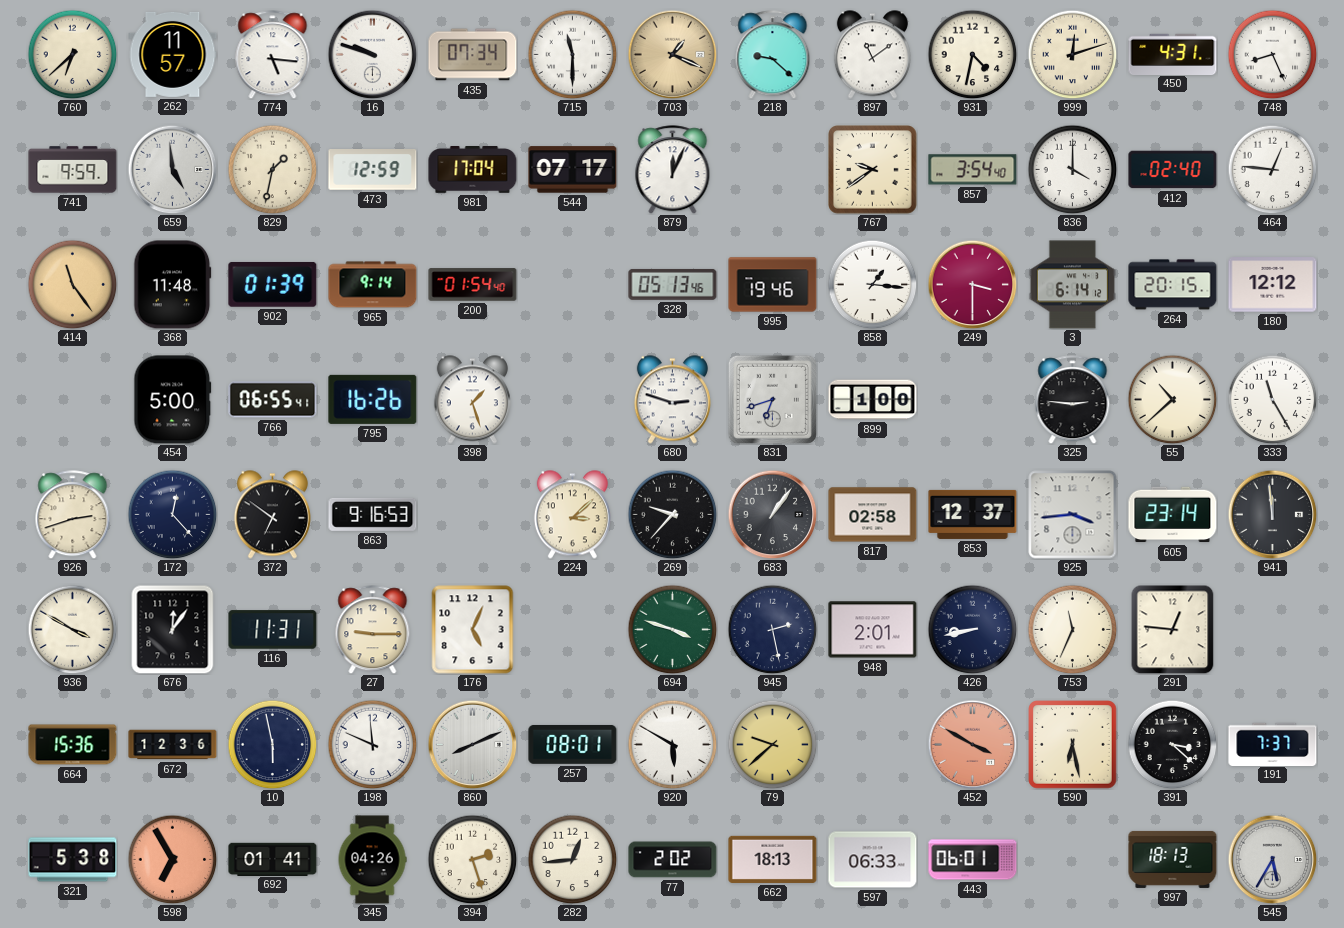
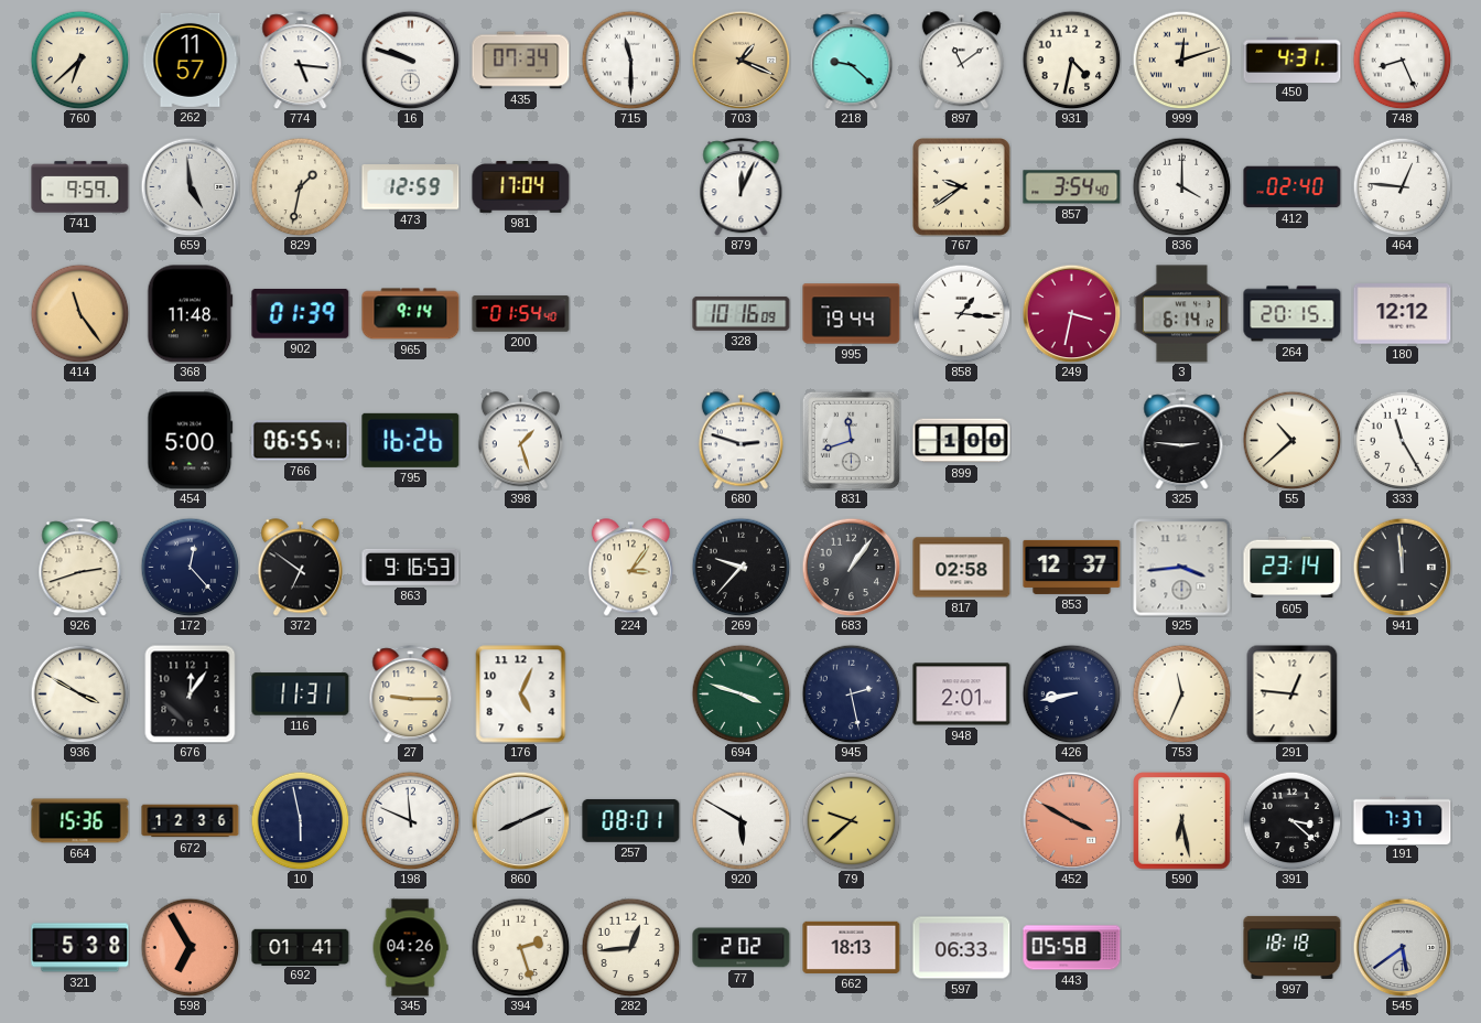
544: 07:17 -> none (573, 170)
328: 05:13 -> 10:16 (742, 313)
995: 19:46 -> 19:44 (852, 314)
249: 3:30 -> 3:32 (1071, 313)
831: 6:42 -> 11:42 (851, 440)
224: 3:08 -> 3:06 (630, 568)
443: 06:01 -> 05:58 (1072, 948)
997: 18:13 -> 18:18 (1293, 947)
545: 5:35 -> 5:39 (1402, 947)
